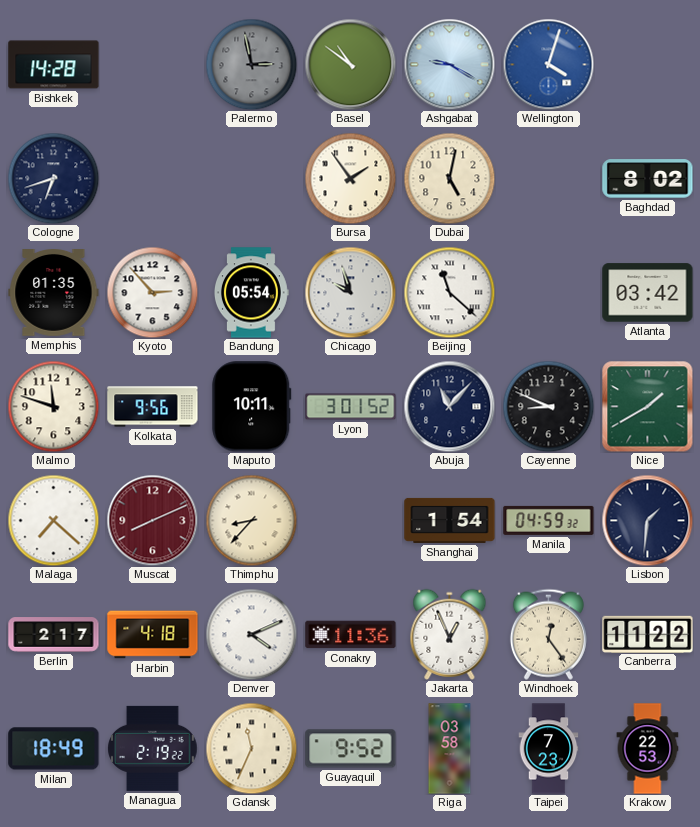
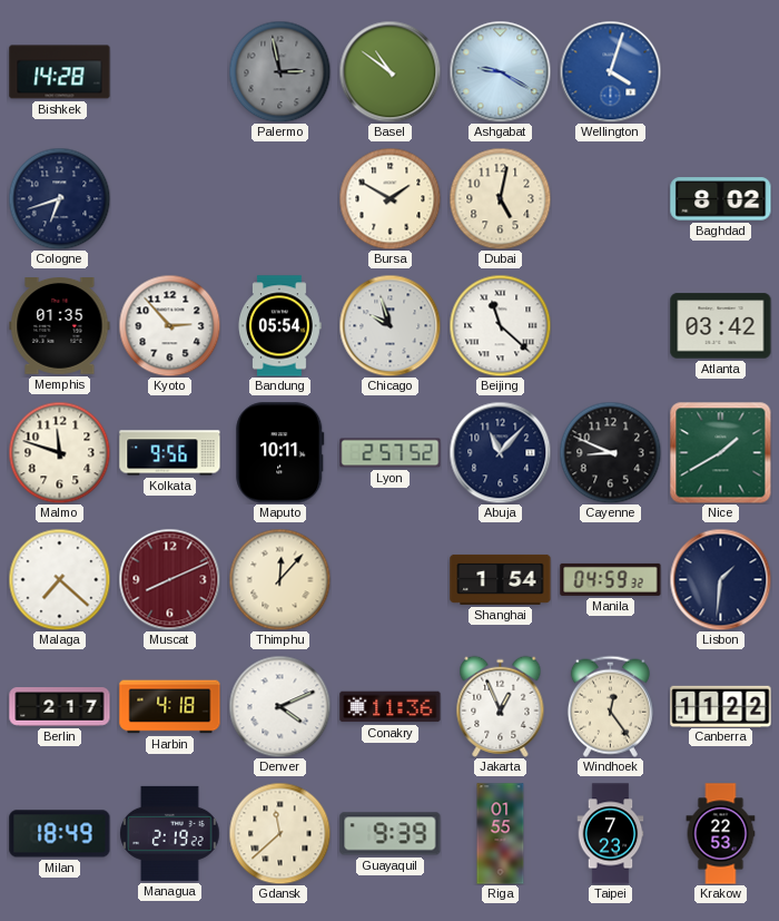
Bursa: 1:54 -> 1:50 (389, 198)
Lyon: 3:01 -> 2:57 (391, 453)
Thimphu: 8:37 -> 12:07 (279, 579)
Gdansk: 11:34 -> 11:38 (279, 833)
Guayaquil: 9:52 -> 9:39 (391, 834)
Riga: 03:58 -> 01:55 (501, 834)
